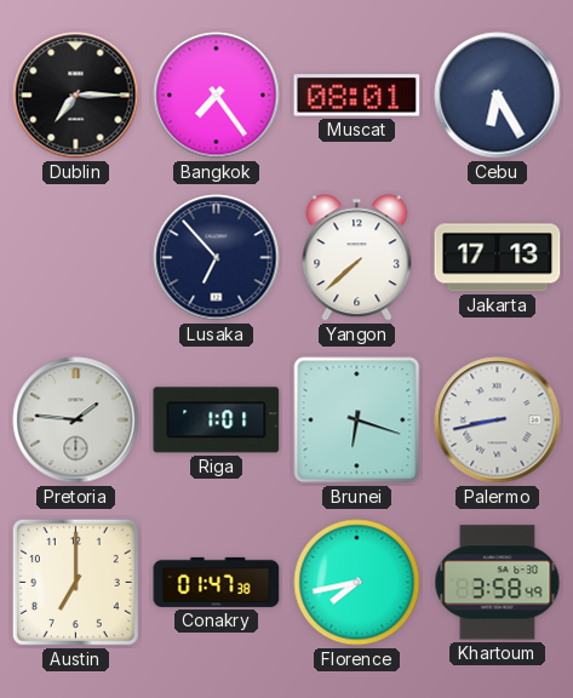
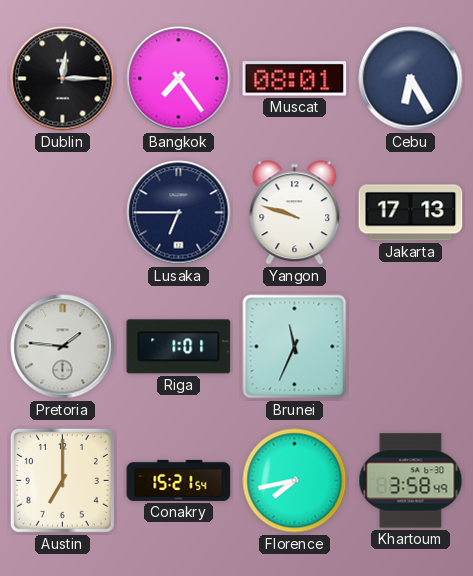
Dublin: 7:15 -> 12:15 (63, 79)
Lusaka: 6:53 -> 6:45 (179, 213)
Yangon: 7:38 -> 9:48 (295, 213)
Brunei: 6:18 -> 11:34 (295, 347)
Palermo: 8:43 -> none (498, 420)
Conakry: 01:47 -> 15:21 (179, 480)
